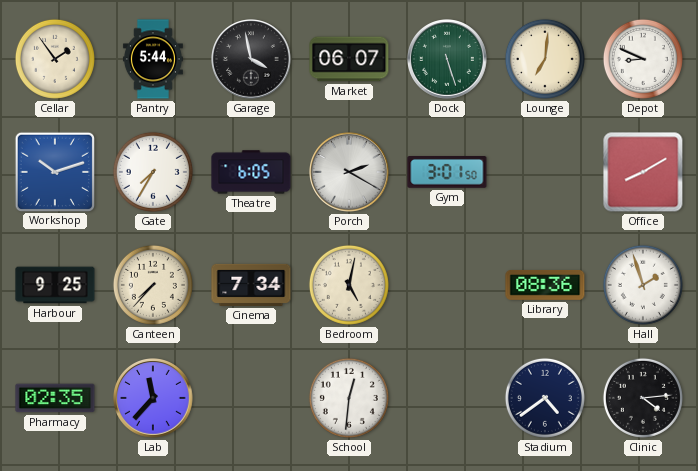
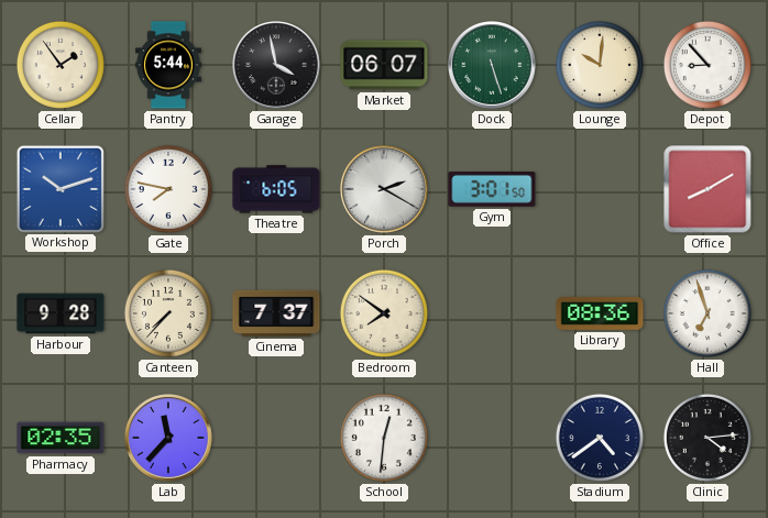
Lounge: 7:01 -> 10:01 (600, 65)
Depot: 8:49 -> 8:53 (707, 65)
Gate: 7:35 -> 7:47 (168, 189)
Harbour: 9:25 -> 9:28 (61, 313)
Cinema: 7:34 -> 7:37 (276, 313)
Bedroom: 5:02 -> 7:51 (384, 313)
Hall: 1:57 -> 6:57 (707, 313)
